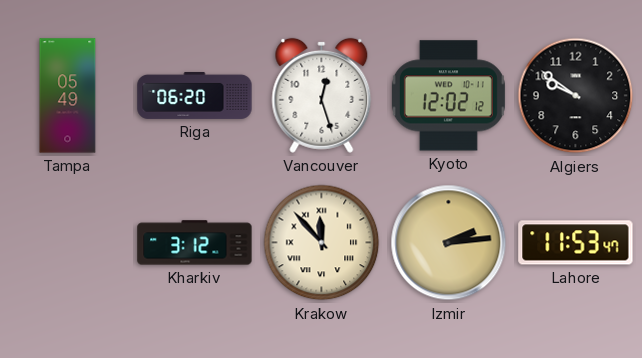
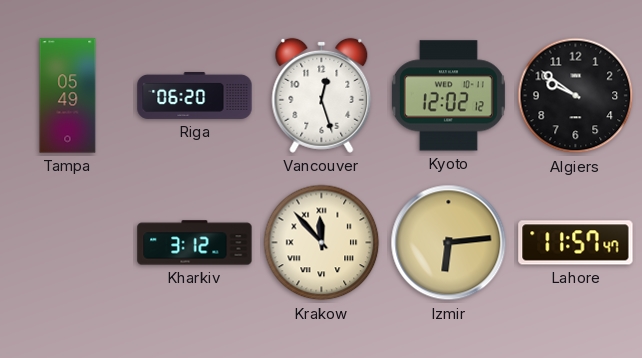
Izmir: 2:14 -> 6:14 (449, 243)
Lahore: 11:53 -> 11:57 (576, 243)
